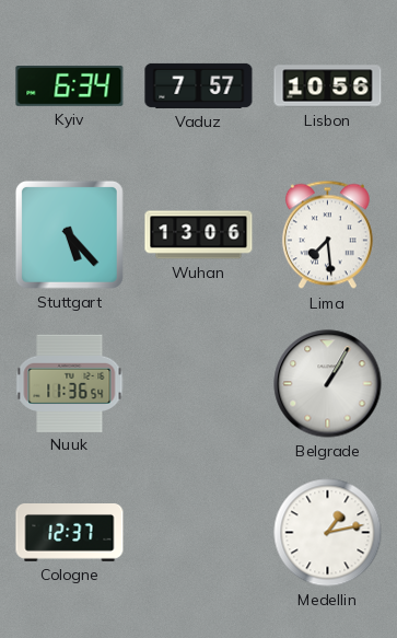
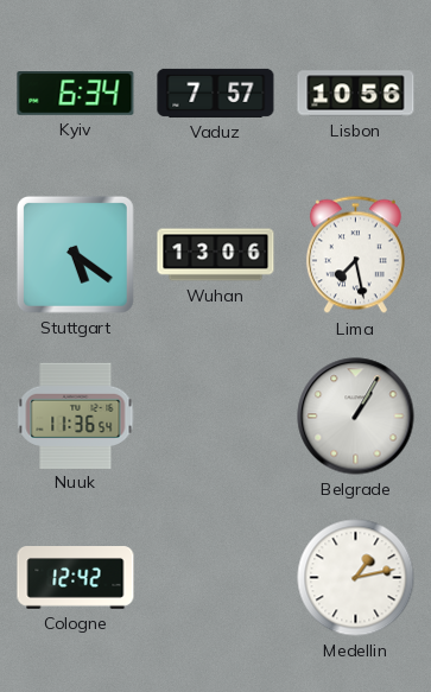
Stuttgart: 5:23 -> 5:21 (75, 254)
Lima: 7:29 -> 7:28 (355, 255)
Cologne: 12:37 -> 12:42 (76, 578)
